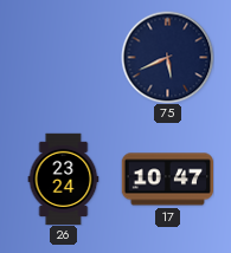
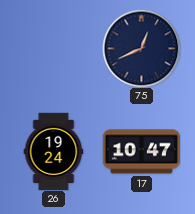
75: 5:41 -> 12:41 (141, 48)
26: 23:24 -> 19:24 (54, 151)
